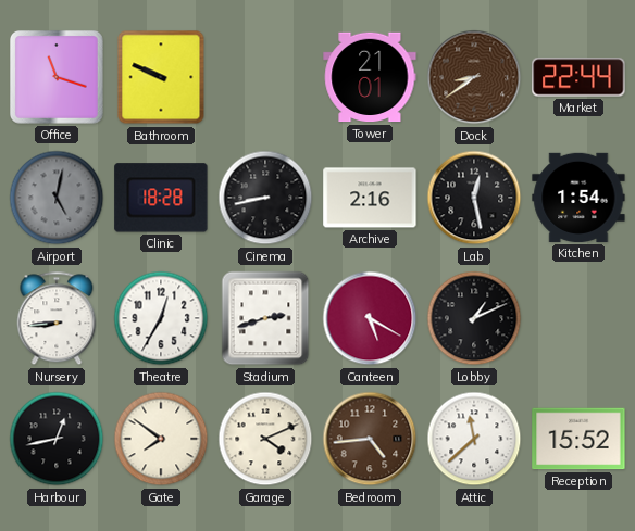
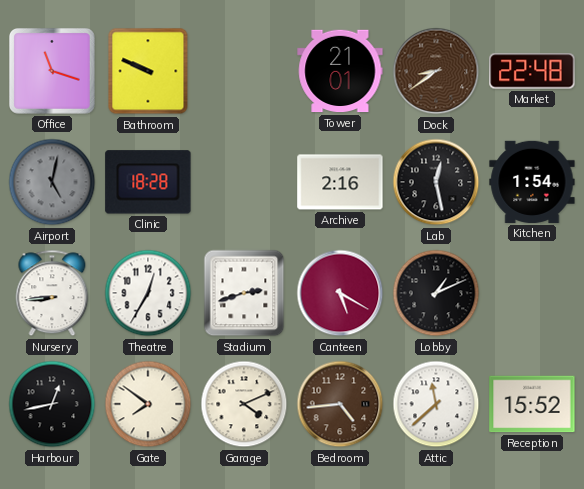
Market: 22:44 -> 22:48 (532, 71)
Cinema: 8:43 -> none (265, 198)
